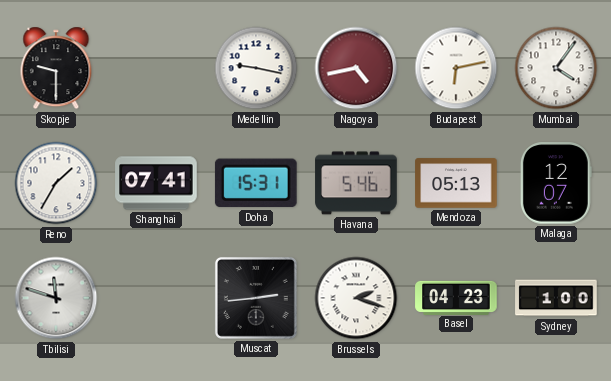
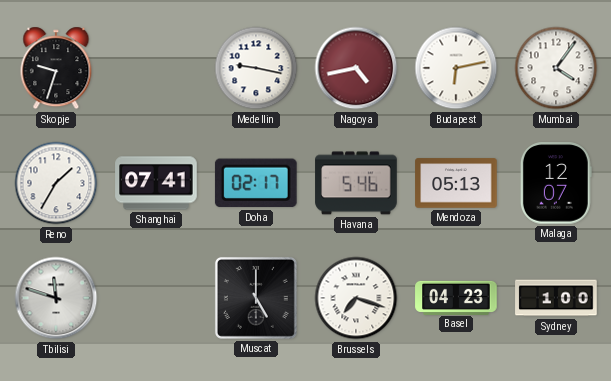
Skopje: 9:30 -> 9:33 (56, 68)
Doha: 15:31 -> 02:17 (256, 183)
Muscat: 2:44 -> 5:00 (256, 298)
Brussels: 2:18 -> 7:18 (356, 298)
